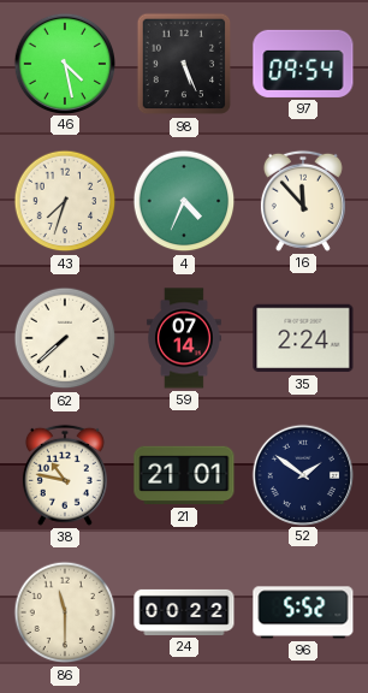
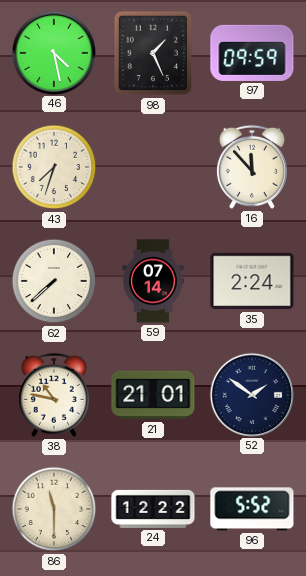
98: 5:26 -> 1:26 (153, 53)
97: 09:54 -> 09:59 (252, 53)
4: 4:34 -> none (184, 201)
24: 00:22 -> 12:22 (153, 509)
